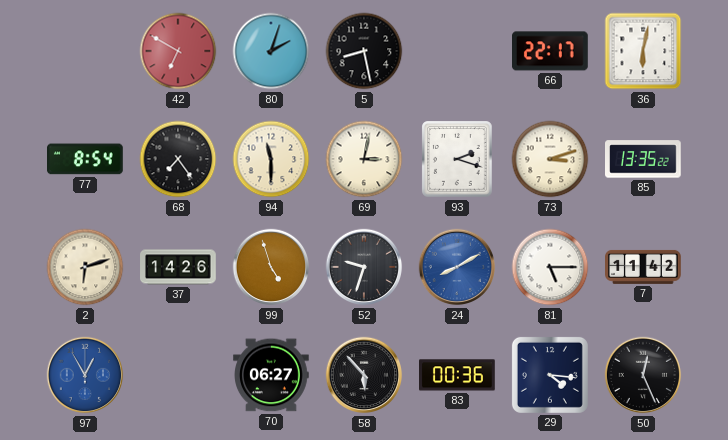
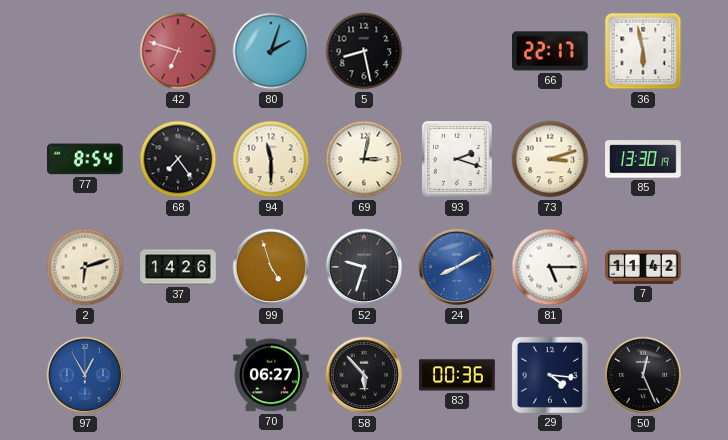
42: 6:50 -> 6:48 (178, 51)
36: 6:02 -> 5:58 (643, 51)
85: 13:35 -> 13:30 (644, 159)
